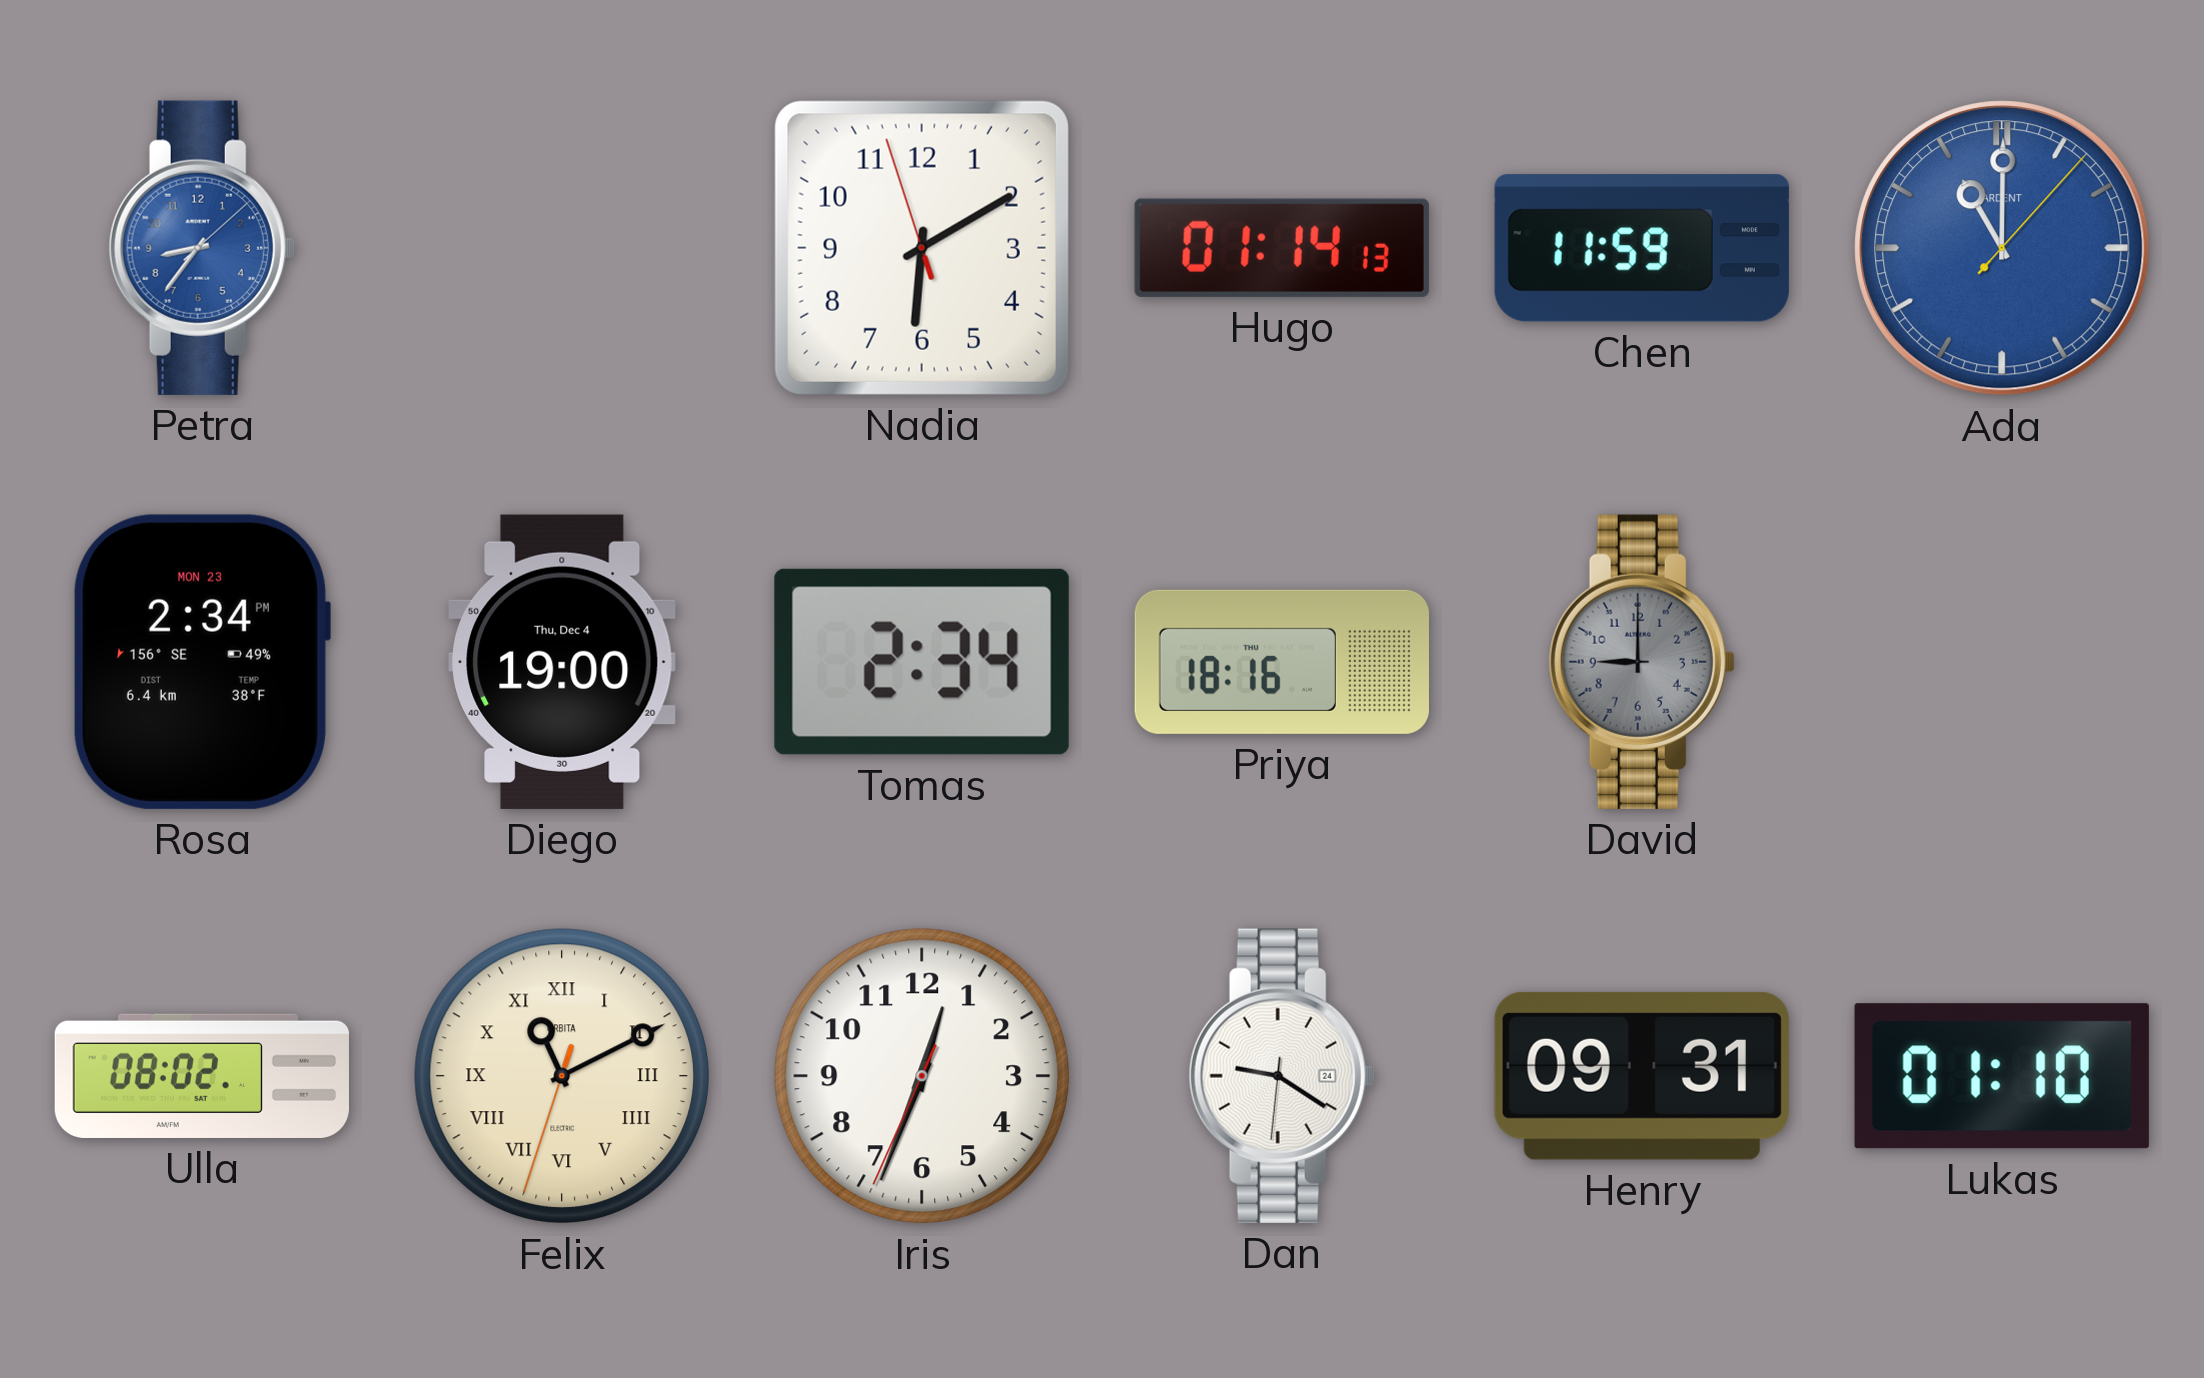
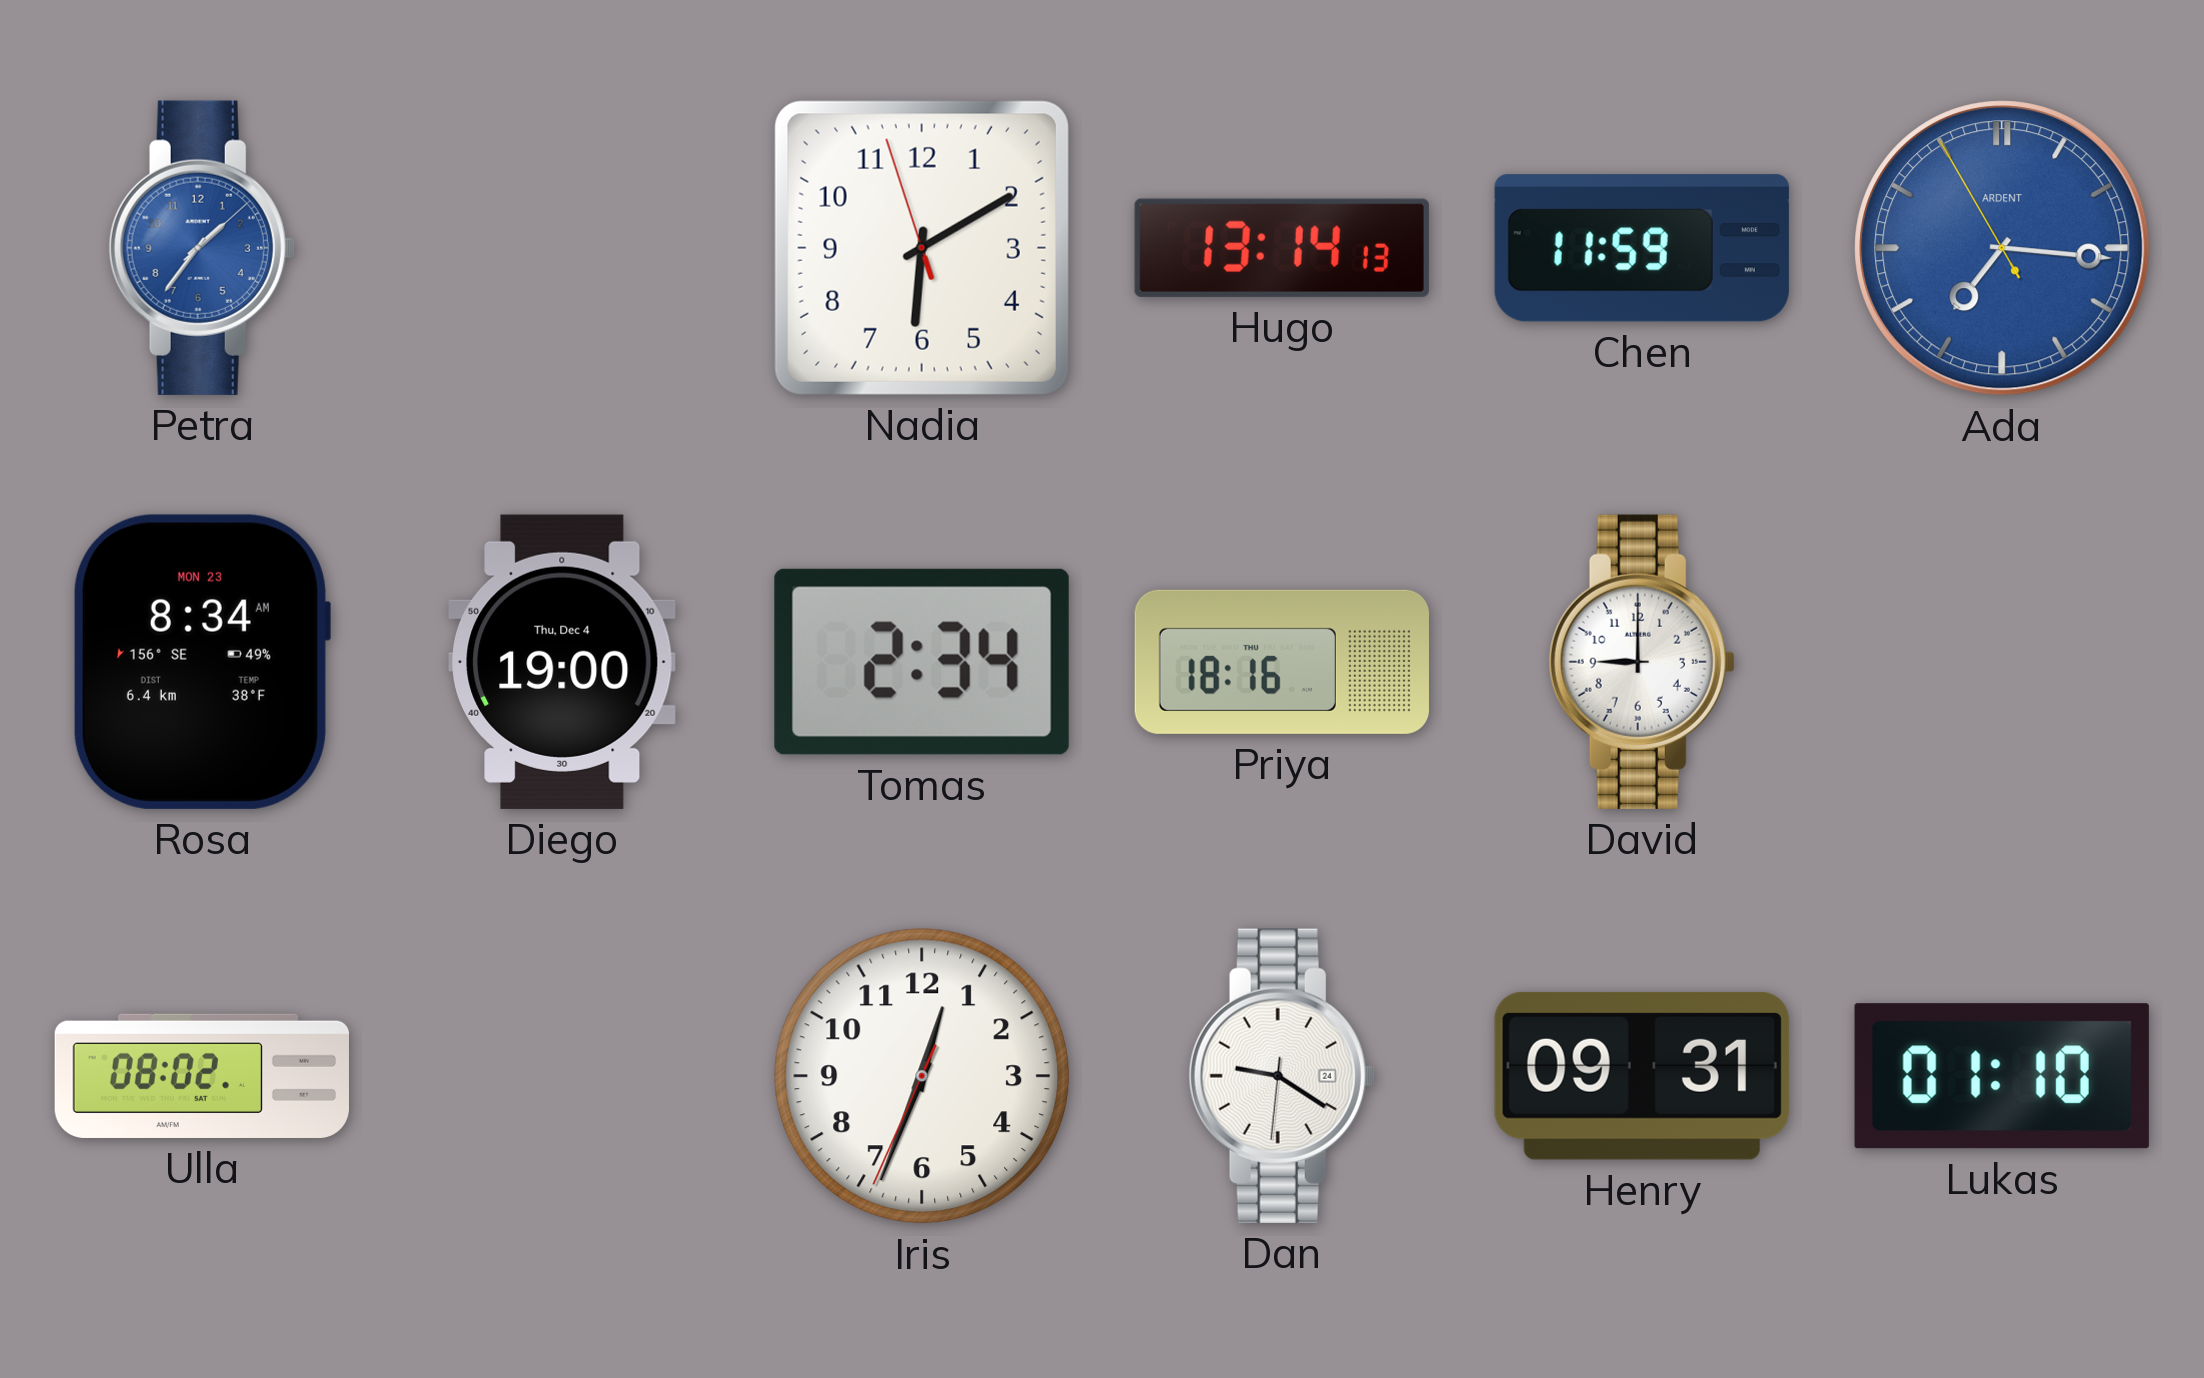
Petra: 8:36 -> 1:36 (202, 248)
Hugo: 01:14 -> 13:14 (1282, 248)
Ada: 11:00 -> 7:15 (2002, 248)
Rosa: 2:34 -> 8:34 (201, 662)
David dial: grey -> white (1642, 662)
Felix: 11:10 -> none (562, 1076)
